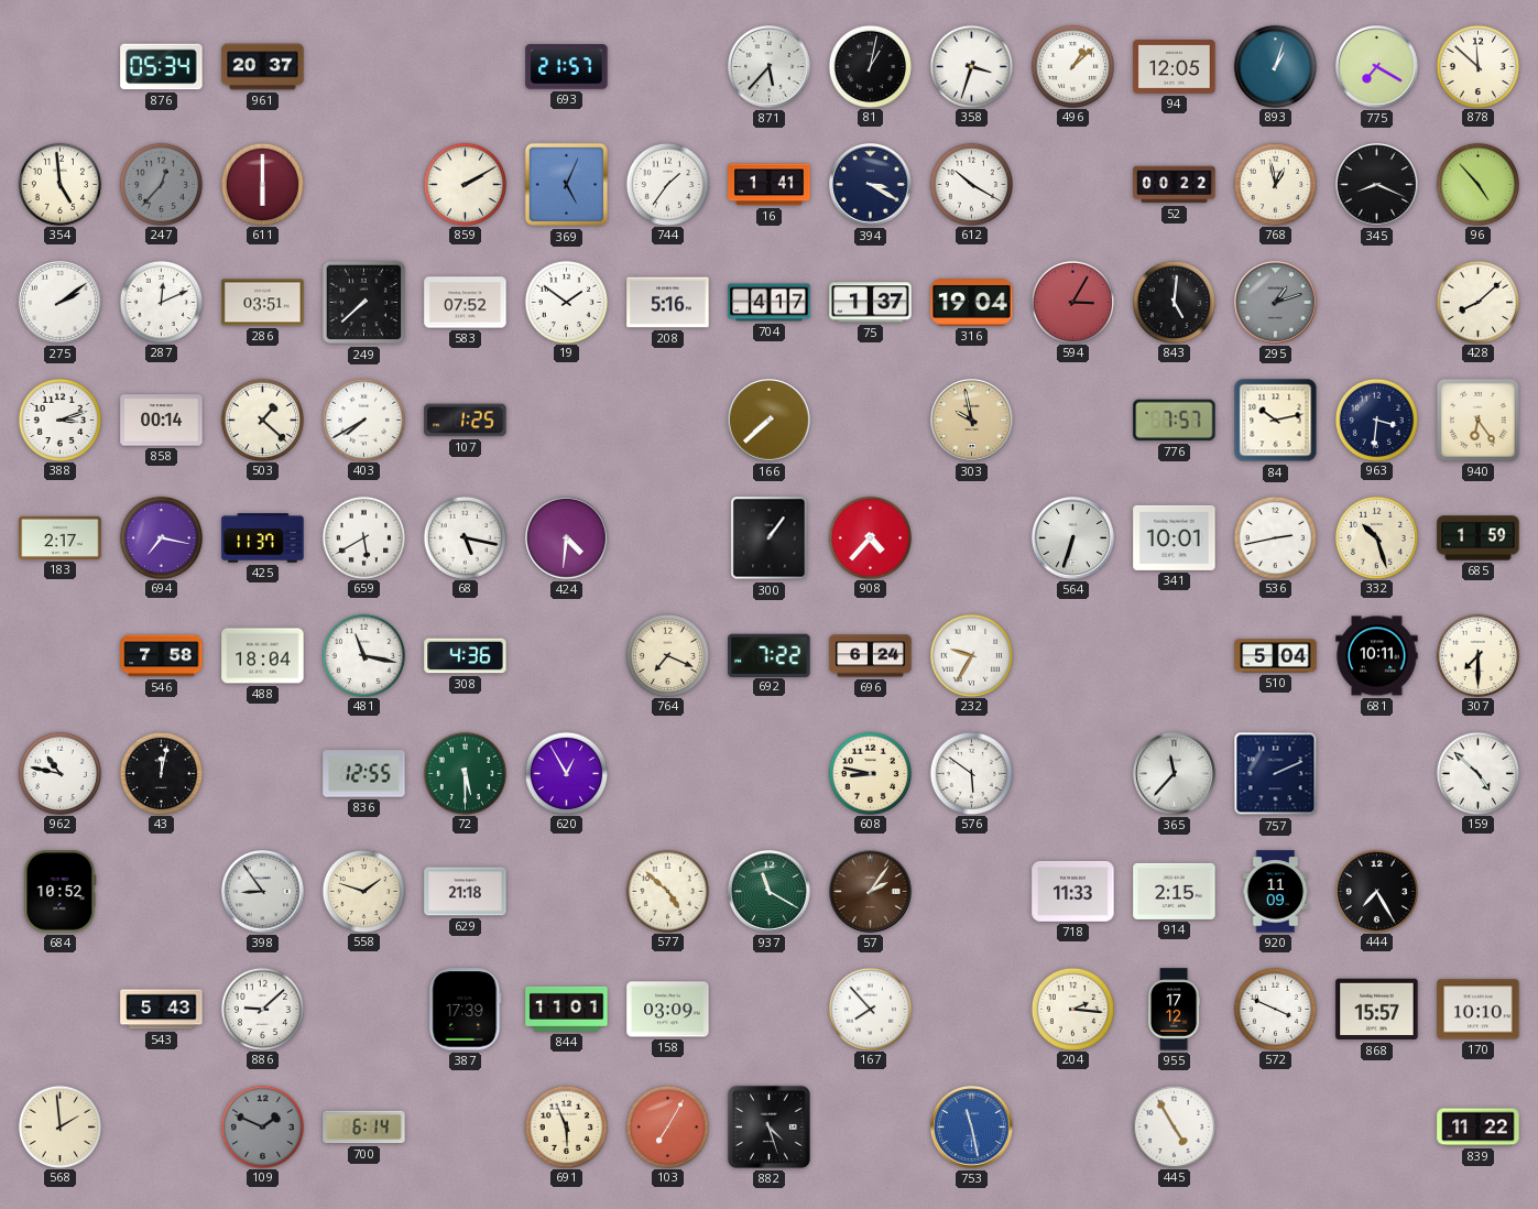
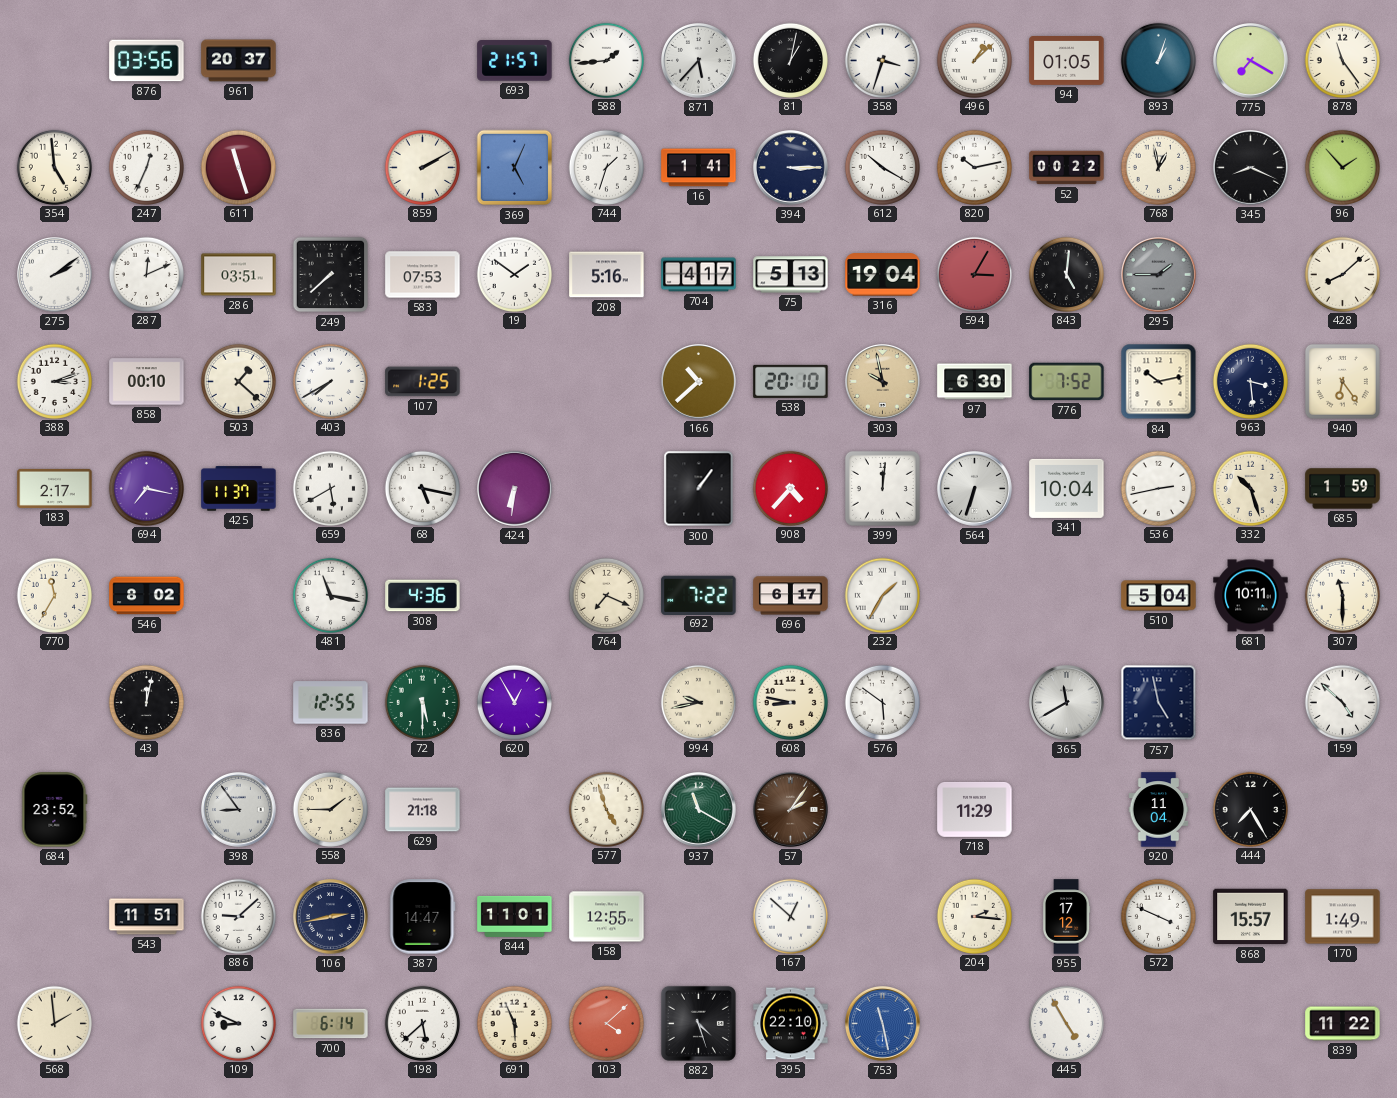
876: 05:34 -> 03:56 (147, 61)
588: none -> 1:44 (606, 60)
94: 12:05 -> 01:05 (1067, 61)
878: 11:52 -> 11:24 (1342, 60)
247: 12:37 -> 12:34 (146, 167)
247 dial: grey -> white (146, 167)
611: 6:00 -> 11:27 (238, 167)
744: 1:36 -> 1:33 (606, 167)
394: 3:20 -> 3:15 (791, 168)
820: none -> 10:13 (974, 167)
96: 4:53 -> 1:53 (1342, 167)
583: 07:52 -> 07:53 (423, 275)
75: 1:37 -> 5:13 (791, 275)
295: 1:12 -> 1:45 (1159, 275)
858: 00:14 -> 00:10 (147, 382)
166: 7:38 -> 10:38 (699, 382)
538: none -> 20:10 (791, 381)
97: none -> 6:30 (975, 382)
776: 7:57 -> 7:52 (1067, 382)
963: 3:31 -> 3:29 (1250, 381)
424: 4:31 -> 6:31 (515, 489)
399: none -> 12:01 (882, 488)
341: 10:01 -> 10:04 (1067, 488)
770: none -> 11:35 (54, 595)
546: 7:58 -> 8:02 (147, 596)
488: 18:04 -> none (263, 656)
696: 6:24 -> 6:17 (791, 596)
232: 9:35 -> 1:35 (882, 595)
307: 7:30 -> 11:30 (1342, 595)
962: 10:47 -> none (59, 773)
994: none -> 9:43 (698, 702)
365: 11:37 -> 11:40 (1067, 703)
757: 2:11 -> 4:58 (1159, 703)
684: 10:52 -> 23:52 (55, 810)
558: 1:48 -> 1:45 (330, 809)
577: 4:52 -> 4:57 (606, 809)
718: 11:33 -> 11:29 (975, 809)
914: 2:15 -> none (1175, 891)
920: 11:09 -> 11:04 (1159, 810)
543: 5:43 -> 11:51 (147, 917)
106: none -> 2:43 (331, 917)
387: 17:39 -> 14:47 (423, 917)
158: 03:09 -> 12:55 (607, 917)
167: 7:53 -> 12:52 (790, 916)
170: 10:10 -> 1:49 (1343, 917)
109: 1:49 -> 8:49 (238, 1023)
109 dial: grey -> white (238, 1023)
198: none -> 5:38 (422, 1023)
103: 7:05 -> 4:08 (606, 1023)
395: none -> 22:10 (791, 1024)
